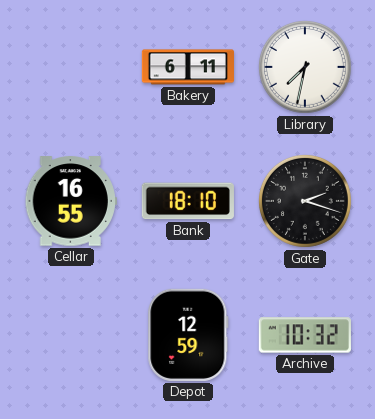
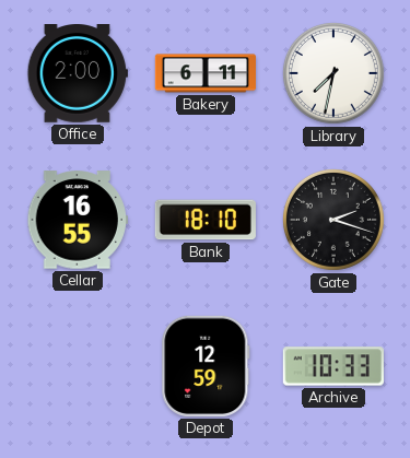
Office: none -> 2:00 (78, 73)
Archive: 10:32 -> 10:33 (333, 366)
